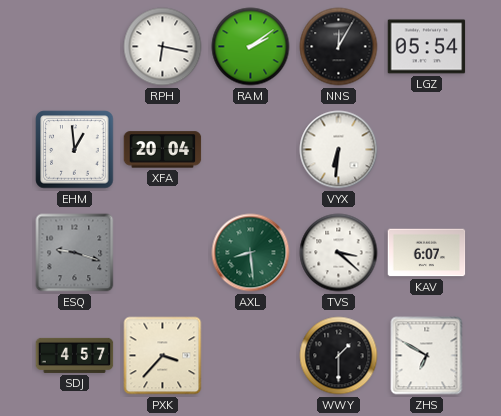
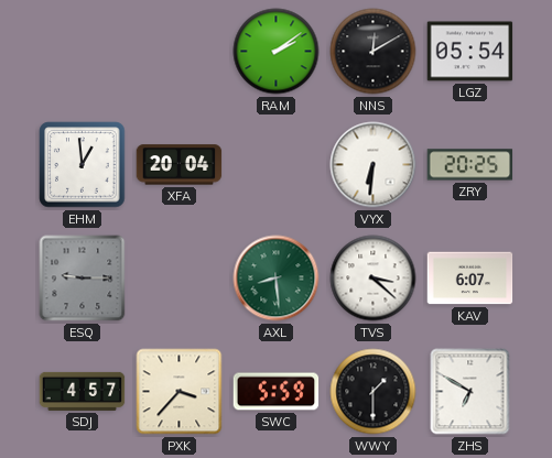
RPH: 6:17 -> none (163, 47)
NNS: 12:05 -> 12:10 (374, 52)
ZRY: none -> 20:25 (470, 165)
ESQ: 9:18 -> 9:15 (83, 279)
SWC: none -> 5:59 (277, 392)
